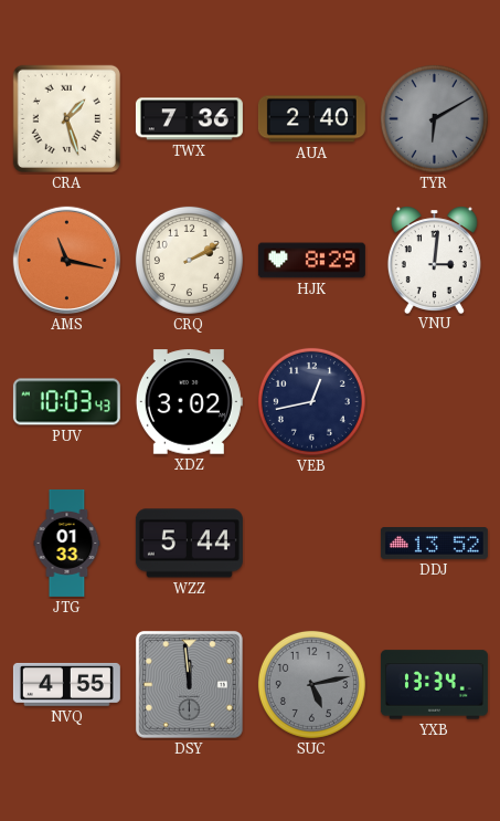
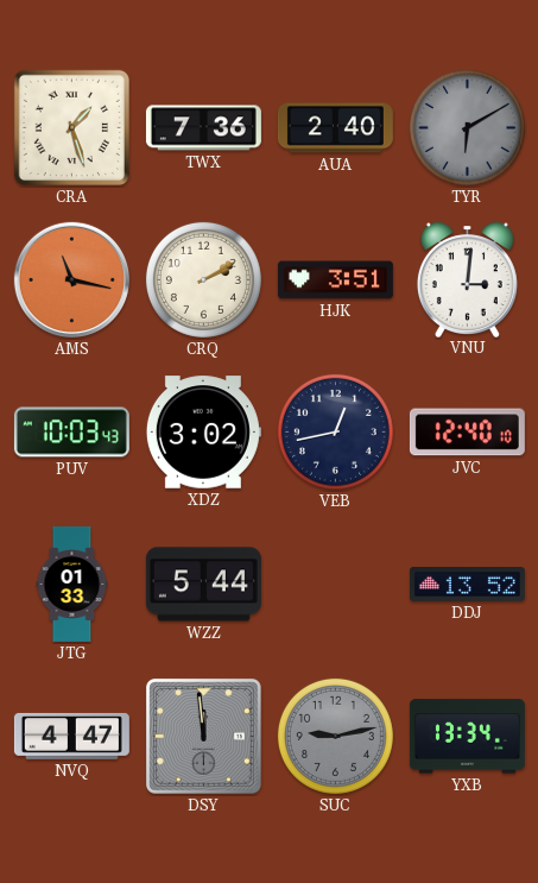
HJK: 8:29 -> 3:51 (335, 280)
JVC: none -> 12:40 (467, 433)
NVQ: 4:55 -> 4:47 (71, 736)
SUC: 5:13 -> 9:13 (335, 736)
